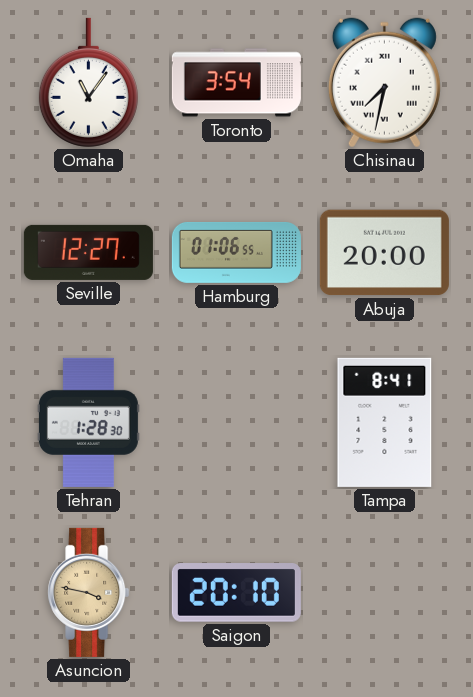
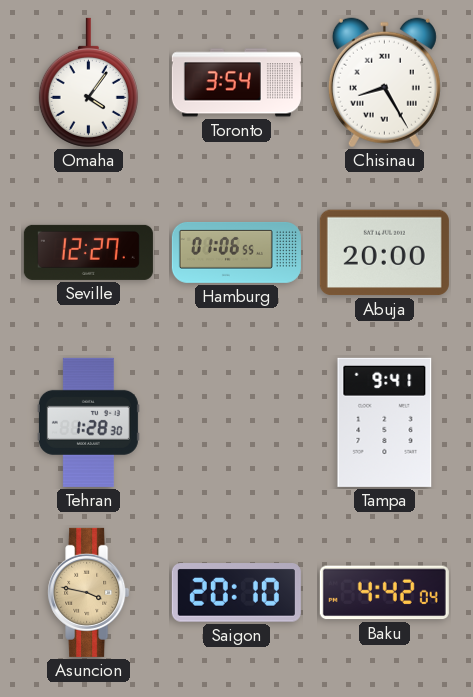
Omaha: 11:06 -> 4:06 (88, 82)
Chisinau: 7:32 -> 8:25 (384, 83)
Tampa: 8:41 -> 9:41 (385, 422)
Baku: none -> 4:42 (384, 593)
